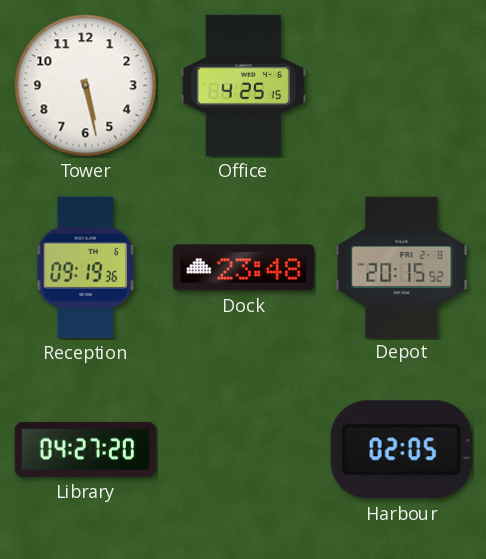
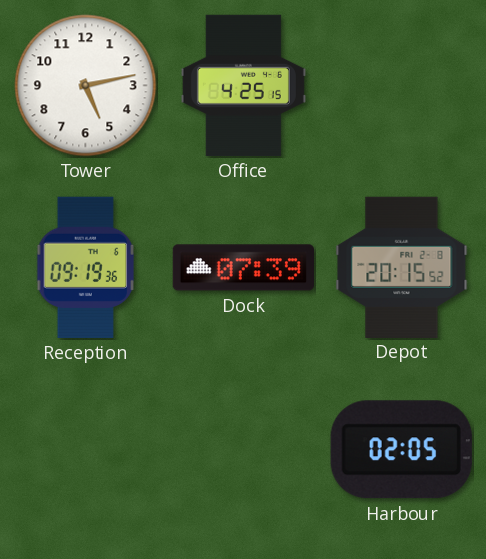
Tower: 5:28 -> 5:13 (86, 86)
Dock: 23:48 -> 07:39 (243, 268)
Library: 04:27 -> none (86, 449)
